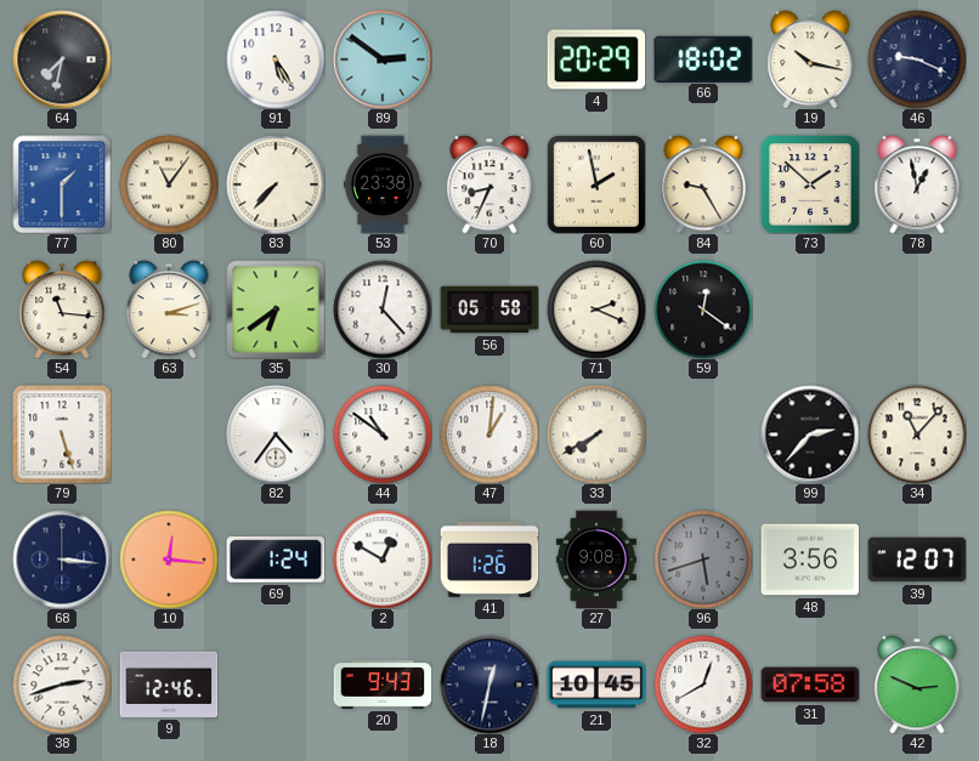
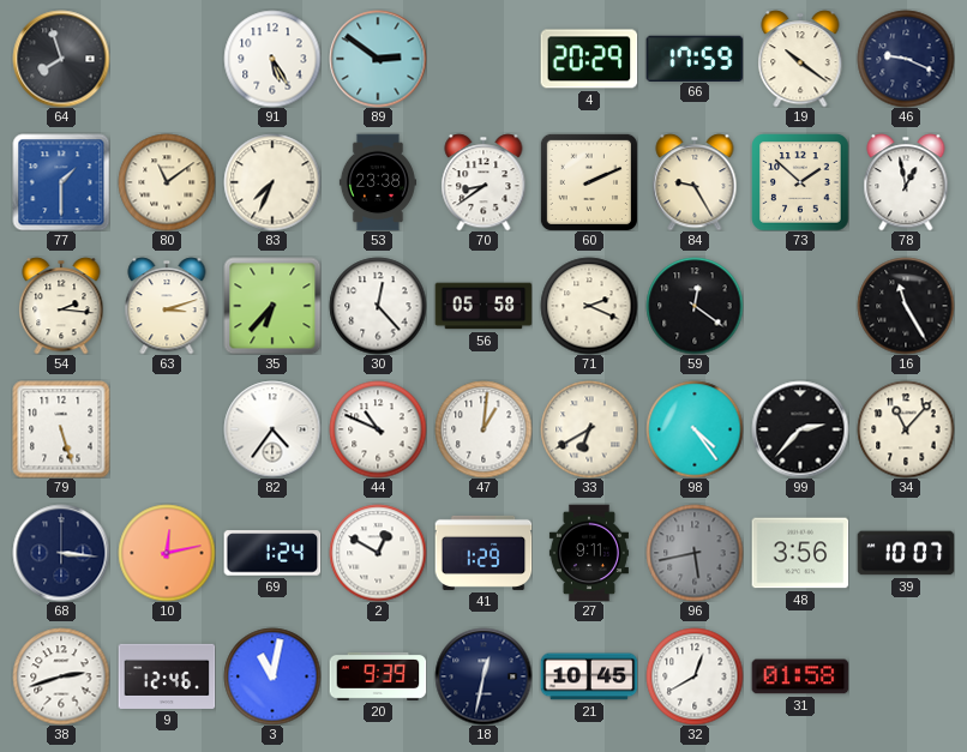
64: 7:32 -> 7:57 (61, 59)
66: 18:02 -> 17:59 (695, 58)
19: 10:17 -> 10:21 (800, 59)
80: 11:06 -> 11:09 (167, 182)
83: 7:37 -> 7:34 (272, 182)
70: 8:34 -> 8:39 (483, 182)
60: 1:58 -> 2:11 (589, 182)
54: 11:16 -> 2:16 (61, 306)
35: 6:39 -> 6:37 (272, 306)
16: none -> 11:25 (906, 306)
44: 10:51 -> 10:49 (378, 429)
33: 7:40 -> 6:40 (589, 429)
98: none -> 4:24 (695, 429)
10: 12:16 -> 12:13 (167, 553)
41: 1:26 -> 1:29 (483, 553)
27: 9:08 -> 9:11 (589, 553)
96: 5:42 -> 5:43 (695, 553)
39: 12:07 -> 10:07 (906, 553)
3: none -> 11:02 (272, 676)
20: 9:43 -> 9:39 (378, 676)
31: 07:58 -> 01:58 (800, 676)
42: 2:49 -> none (917, 685)
